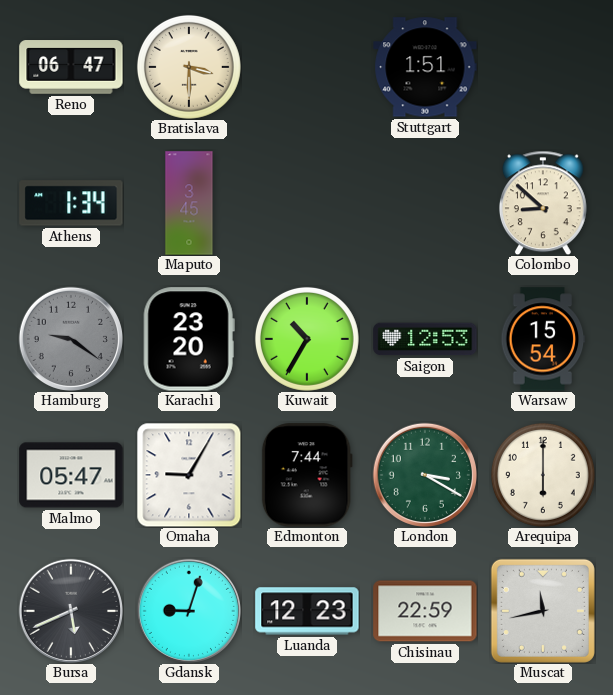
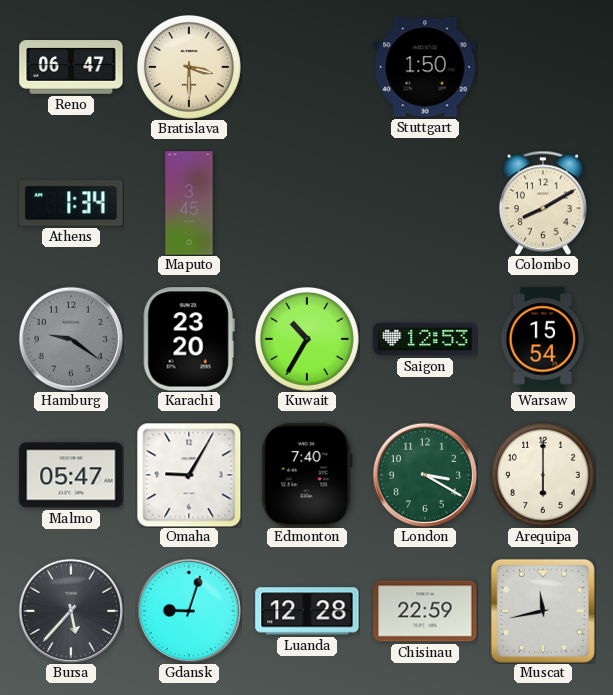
Stuttgart: 1:51 -> 1:50 (425, 67)
Colombo: 8:52 -> 8:10 (543, 203)
Edmonton: 7:44 -> 7:40 (307, 475)
Bursa: 5:41 -> 5:37 (70, 610)
Luanda: 12:23 -> 12:28 (307, 611)
